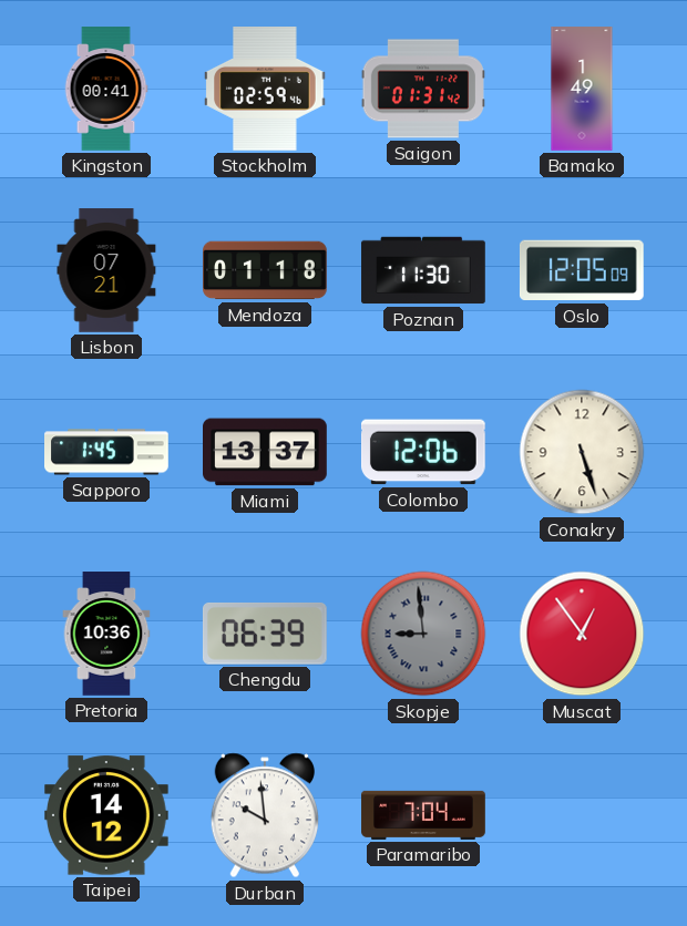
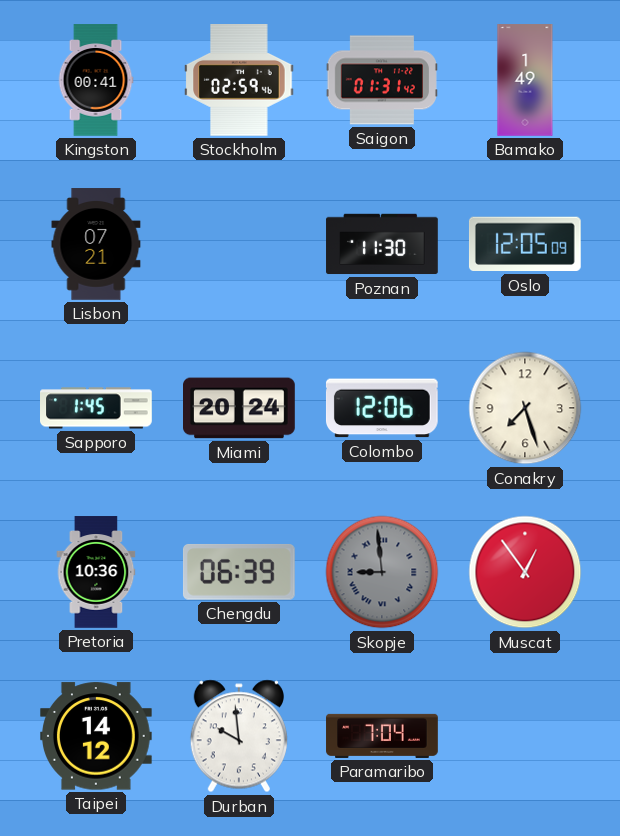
Mendoza: 01:18 -> none (265, 270)
Miami: 13:37 -> 20:24 (239, 408)
Conakry: 5:27 -> 7:27 (525, 408)
